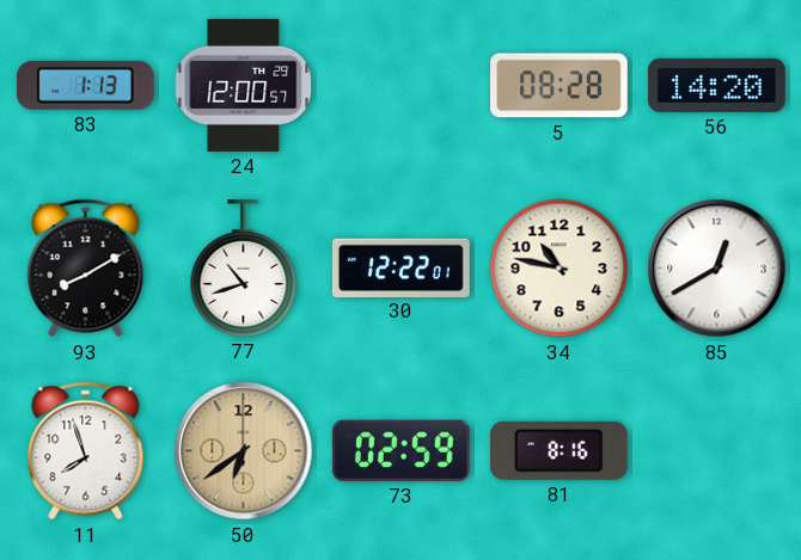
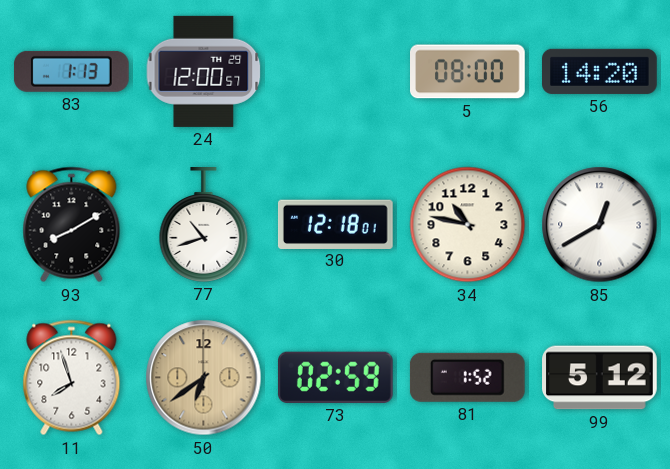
5: 08:28 -> 08:00 (468, 72)
30: 12:22 -> 12:18 (336, 224)
81: 8:16 -> 1:52 (467, 377)
99: none -> 5:12 (600, 378)
